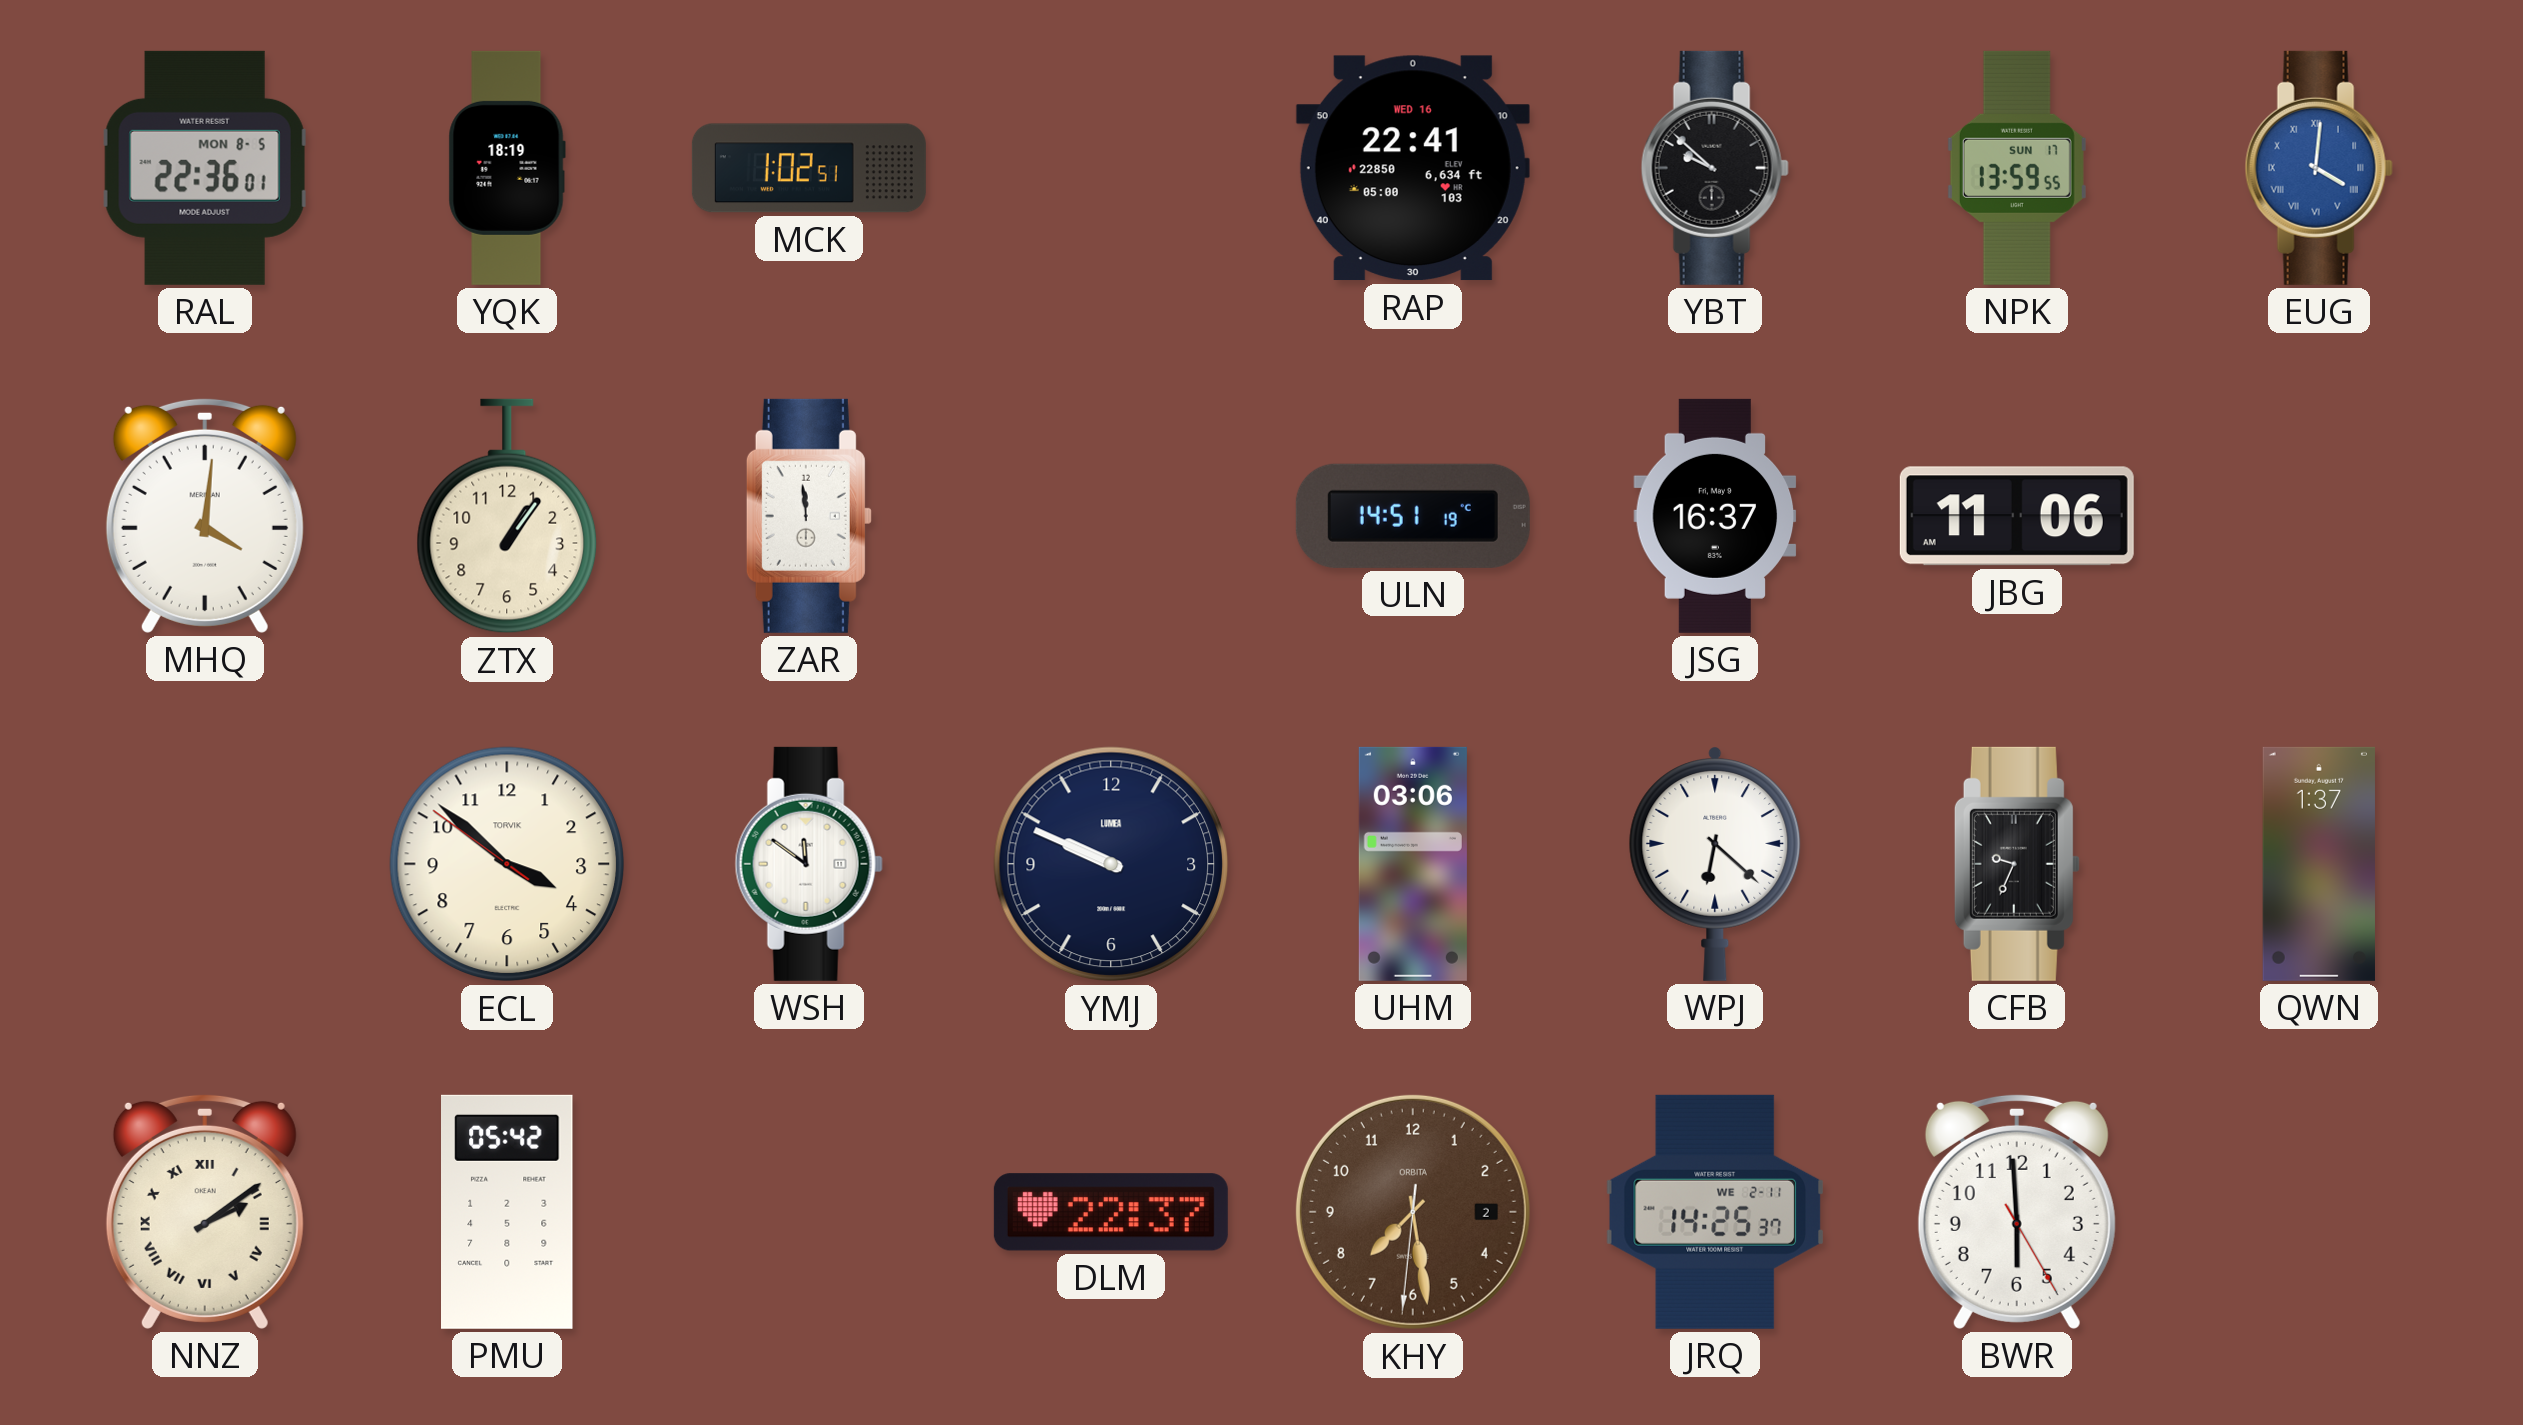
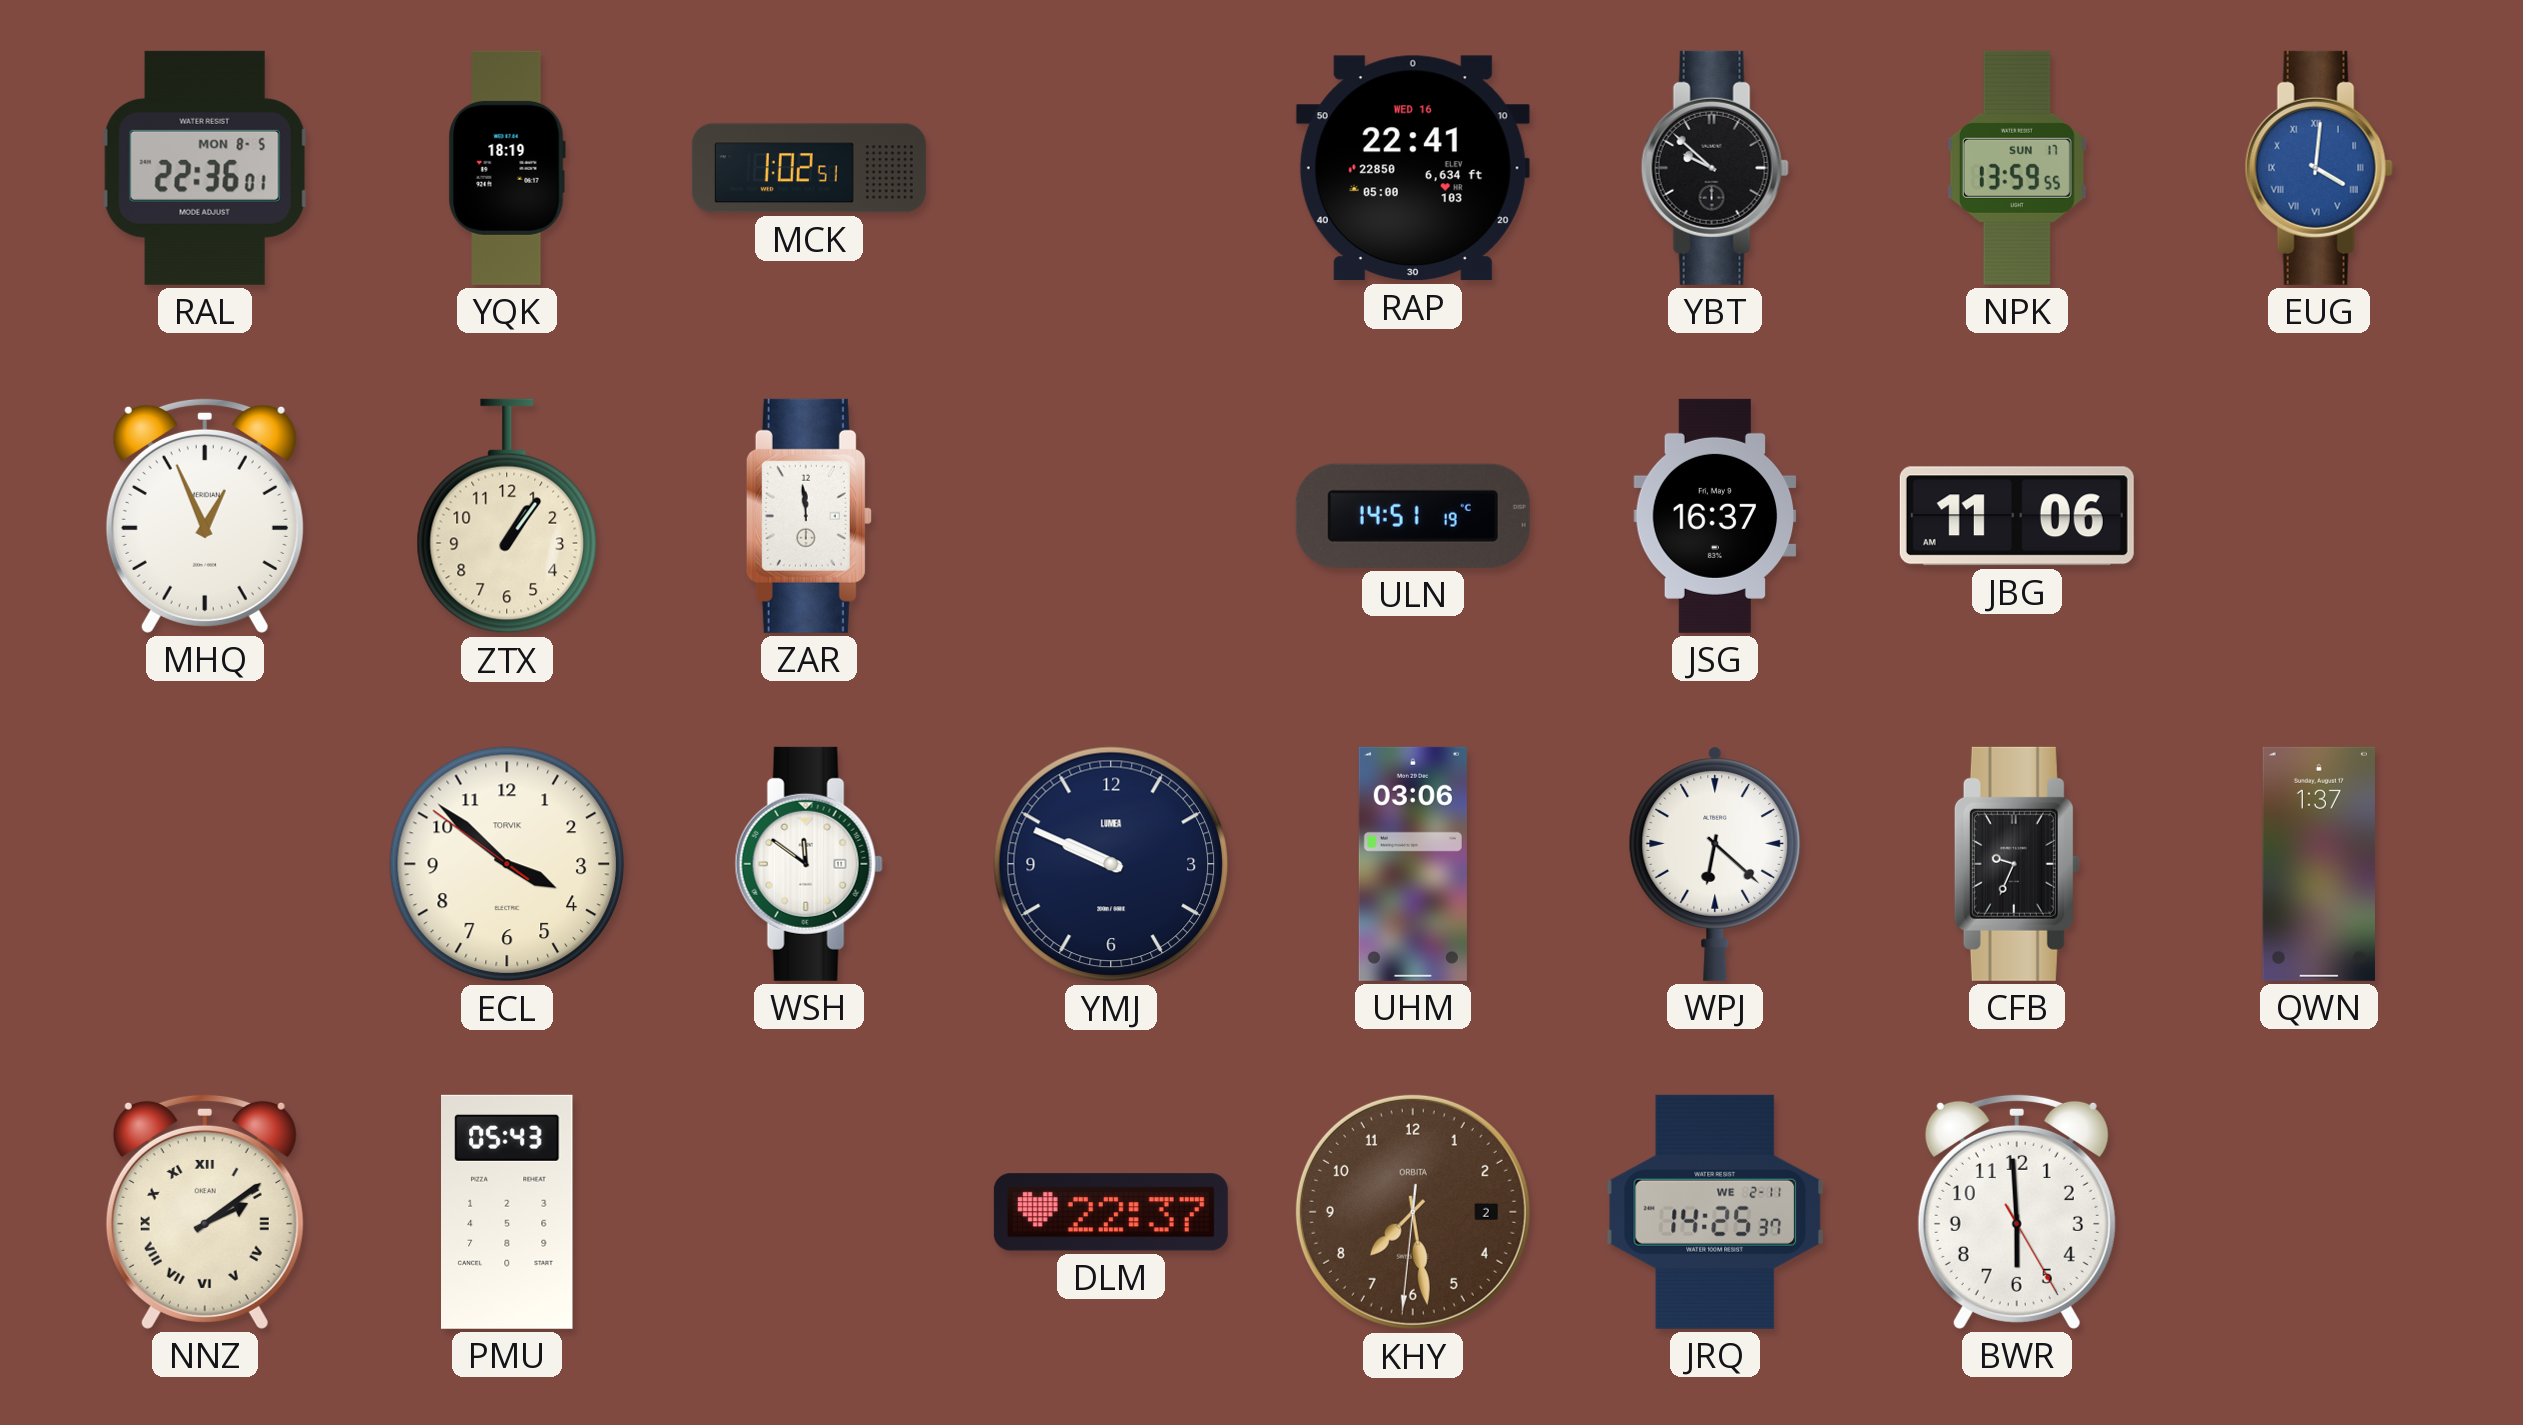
MHQ: 4:01 -> 12:56 (205, 515)
PMU: 05:42 -> 05:43 (508, 1212)
